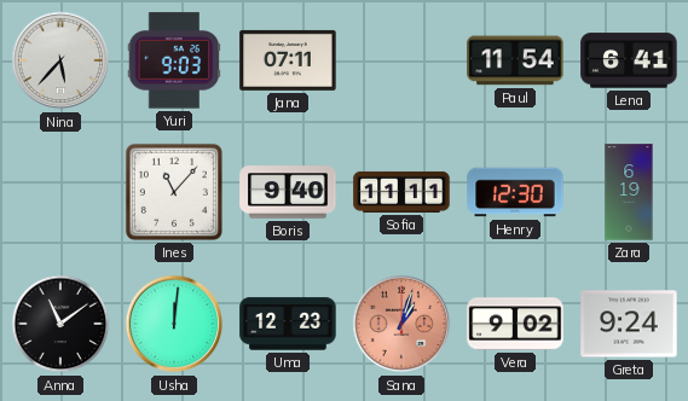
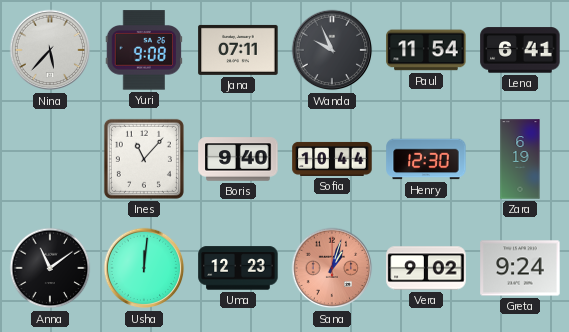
Yuri: 9:03 -> 9:08 (144, 50)
Wanda: none -> 9:56 (332, 50)
Sofia: 11:11 -> 10:44 (332, 159)
